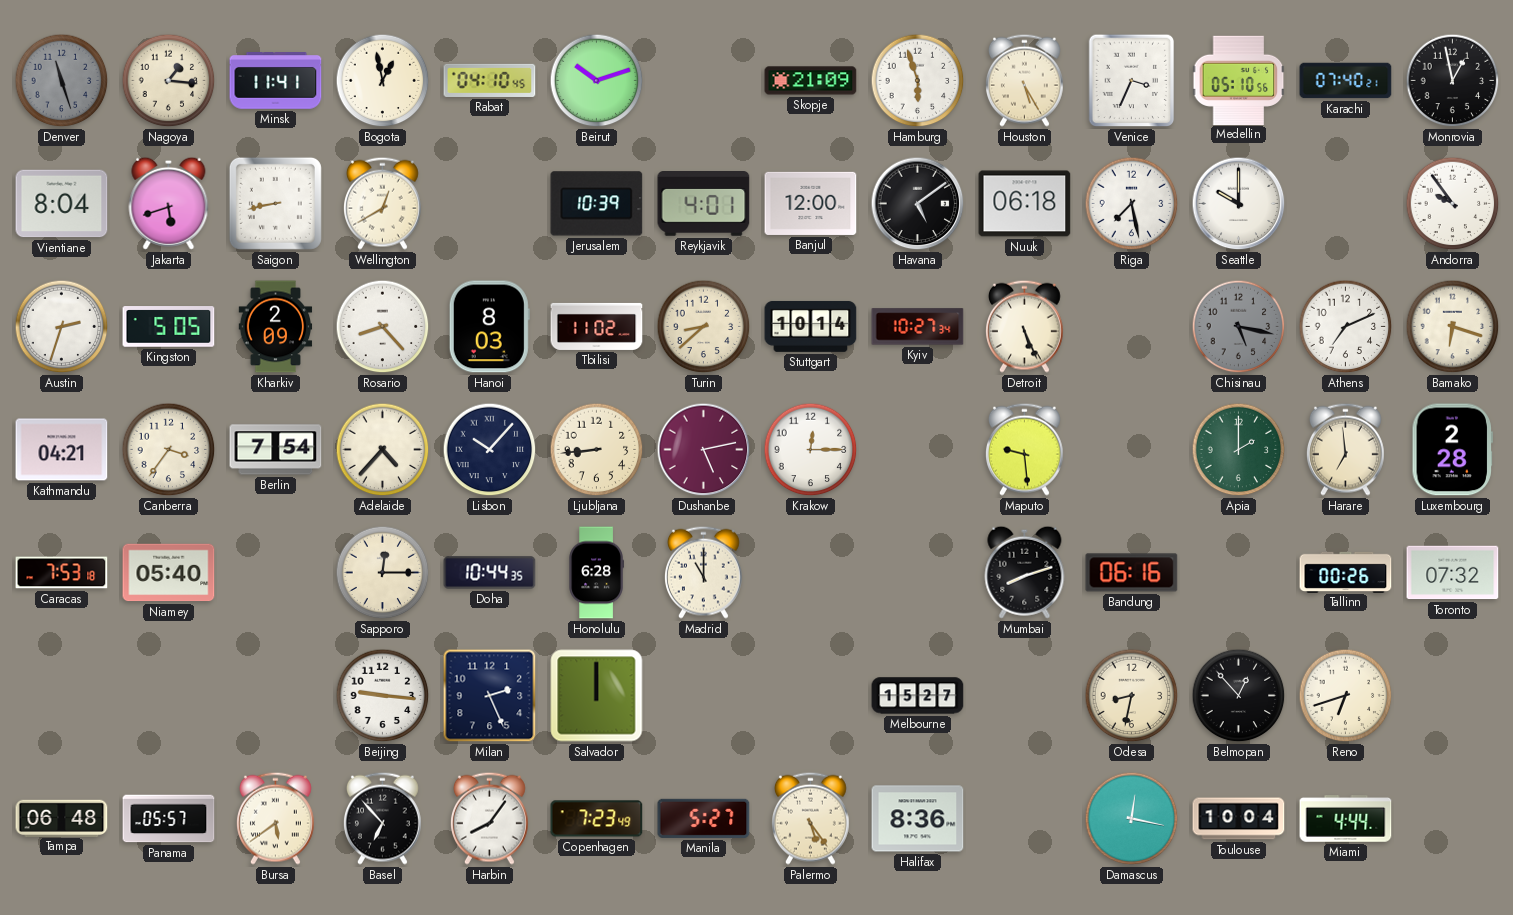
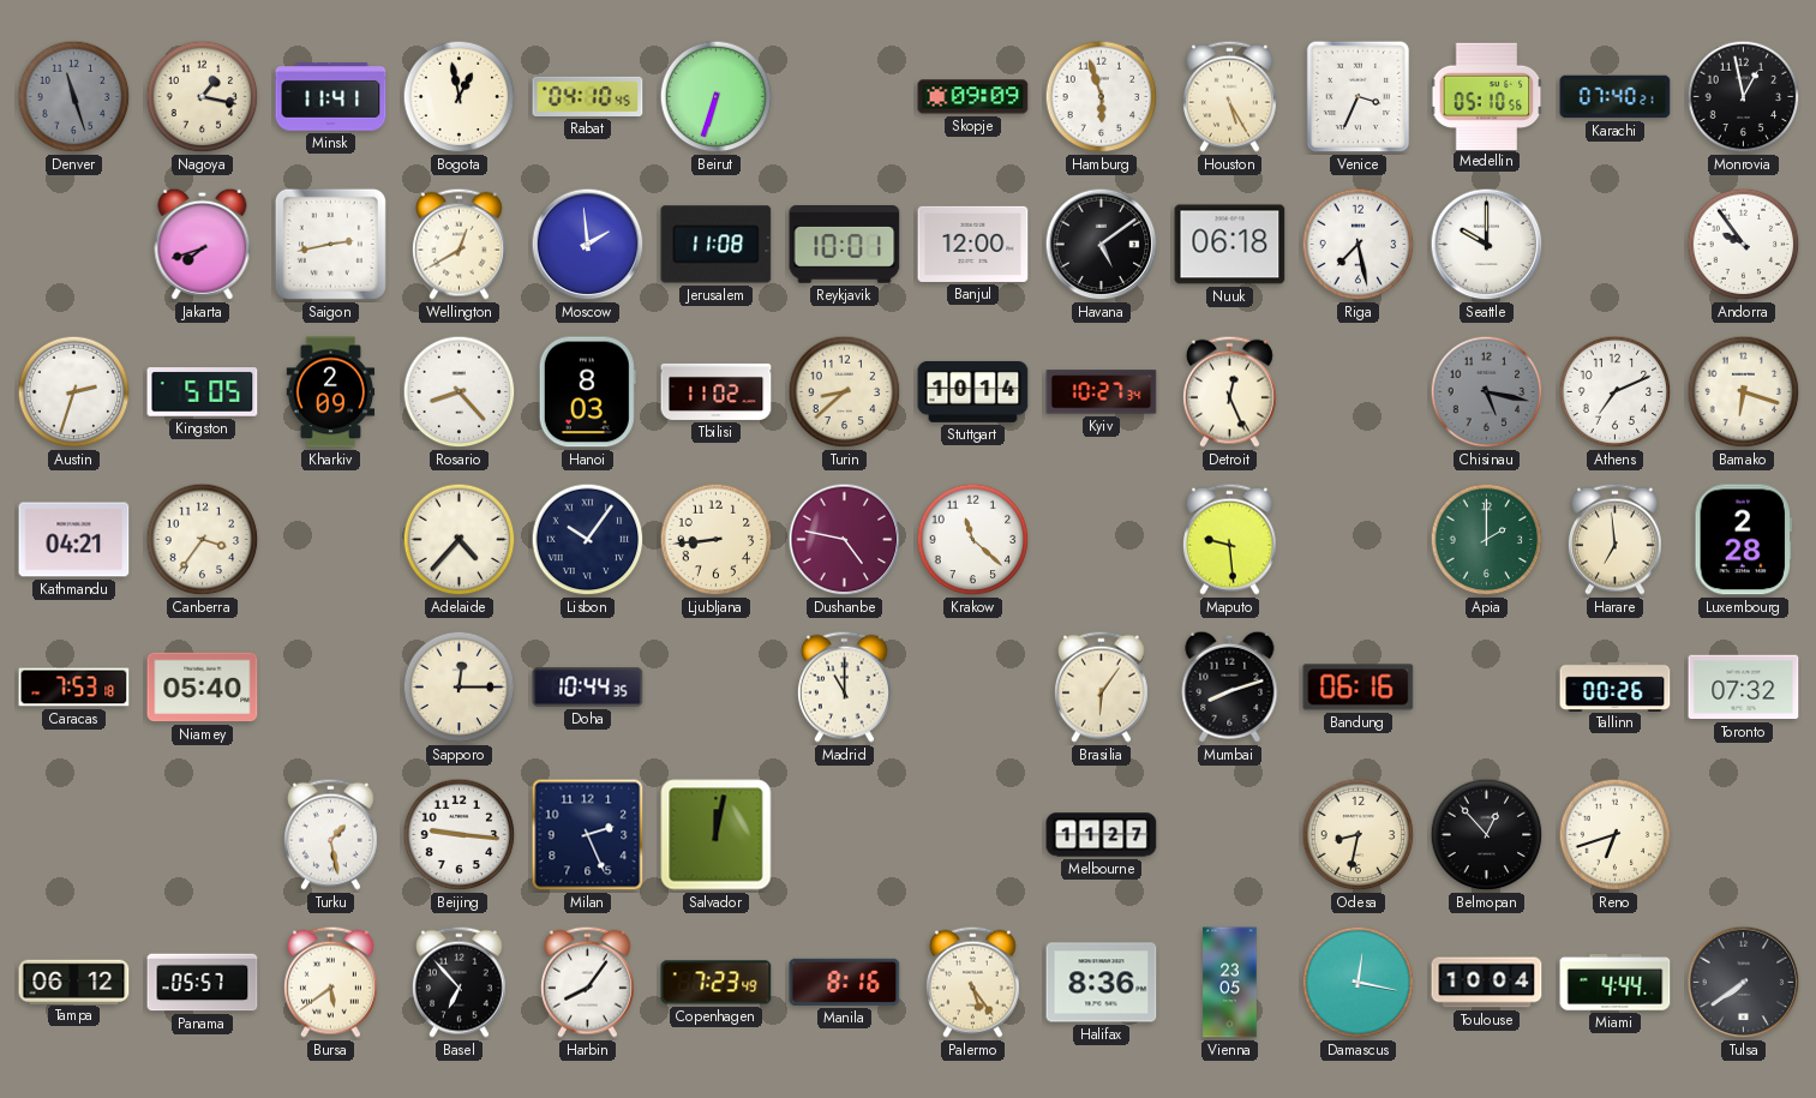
Nagoya: 1:16 -> 1:17 (203, 97)
Beirut: 10:12 -> 6:33 (717, 97)
Skopje: 21:09 -> 09:09 (973, 97)
Vientiane: 8:04 -> none (62, 204)
Jakarta: 5:42 -> 7:42 (203, 244)
Saigon: 8:43 -> 2:43 (330, 244)
Moscow: none -> 1:59 (588, 245)
Jerusalem: 10:39 -> 11:08 (717, 245)
Reykjavik: 4:01 -> 10:01 (845, 245)
Detroit: 5:26 -> 12:26 (1229, 391)
Berlin: 7:54 -> none (276, 450)
Lisbon: 10:07 -> 10:06 (588, 540)
Dushanbe: 5:13 -> 4:47 (845, 540)
Krakow: 12:15 -> 11:22 (973, 540)
Honolulu: 6:28 -> none (596, 573)
Brasilia: none -> 6:06 (1101, 686)
Turku: none -> 1:28 (330, 834)
Salvador: 12:00 -> 12:02 (717, 835)
Melbourne: 15:27 -> 11:27 (1102, 835)
Tampa: 06:48 -> 06:12 (74, 982)
Manila: 5:27 -> 8:16 (845, 982)
Vienna: none -> 23:05 (1230, 983)
Tulsa: none -> 7:39 (1744, 983)
